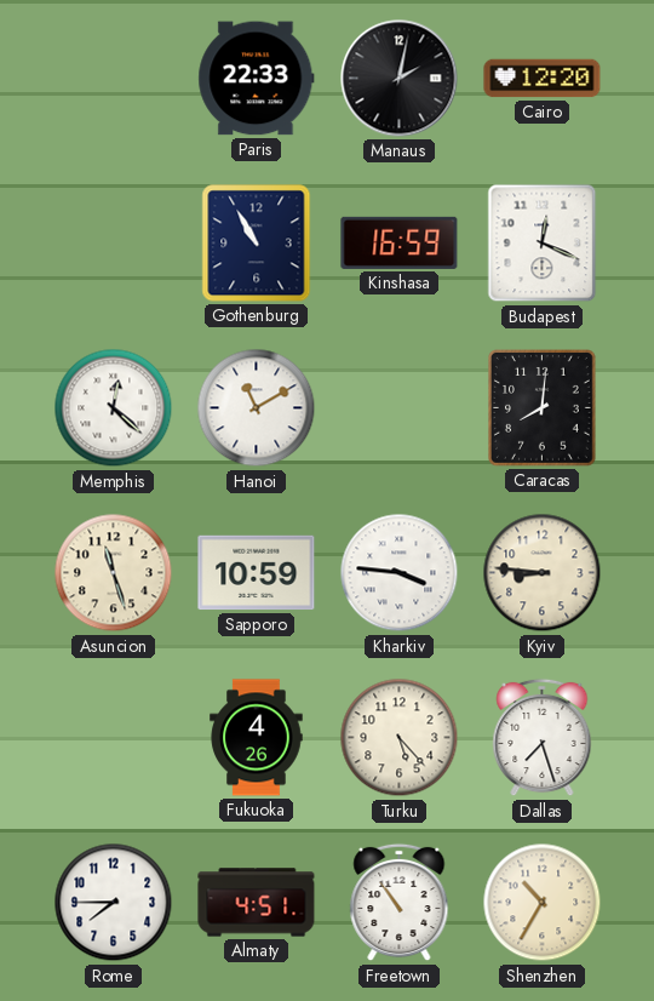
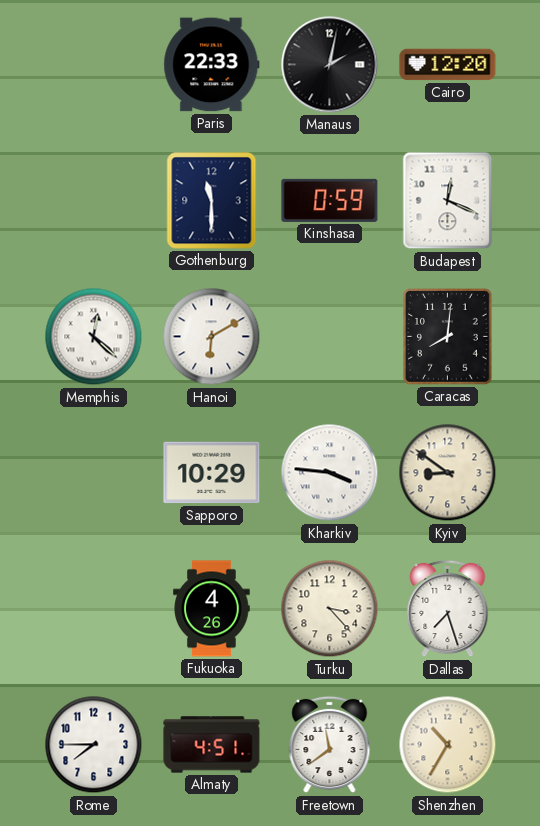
Gothenburg: 10:55 -> 11:30 (212, 201)
Kinshasa: 16:59 -> 0:59 (330, 200)
Hanoi: 11:10 -> 6:10 (212, 337)
Asuncion: 11:27 -> none (114, 573)
Sapporo: 10:59 -> 10:29 (212, 473)
Kyiv: 8:46 -> 8:51 (448, 473)
Turku: 5:23 -> 3:23 (330, 609)
Freetown: 10:54 -> 11:39 (330, 745)
